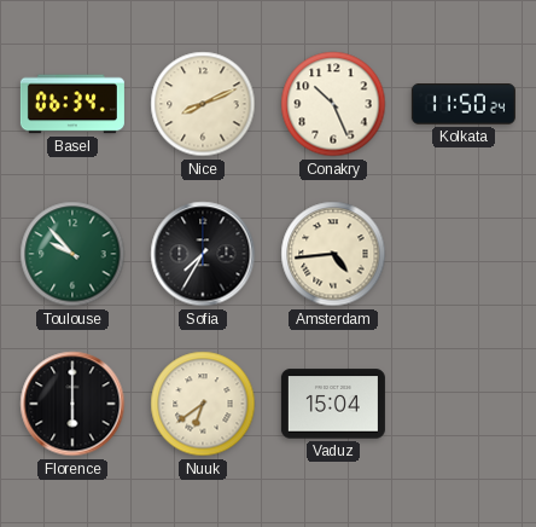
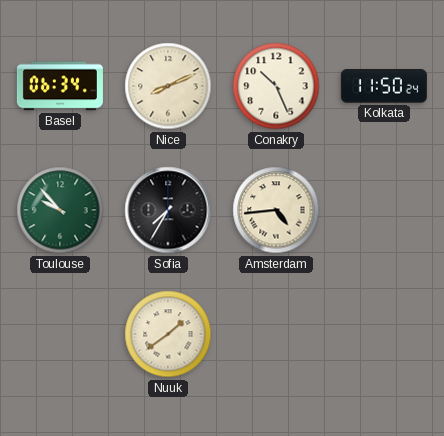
Florence: 6:00 -> none (72, 404)
Nuuk: 6:39 -> 1:39 (168, 334)
Vaduz: 15:04 -> none (333, 404)
